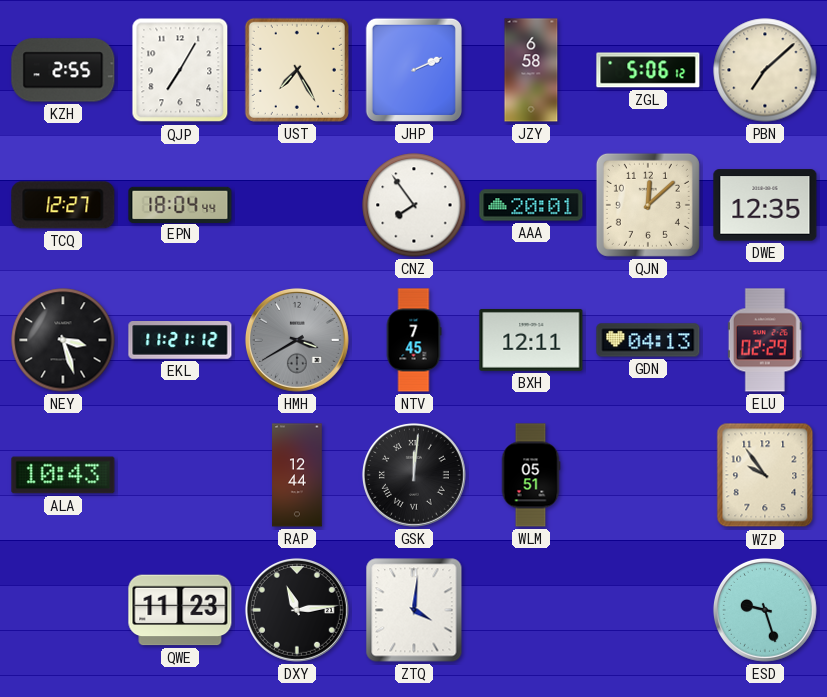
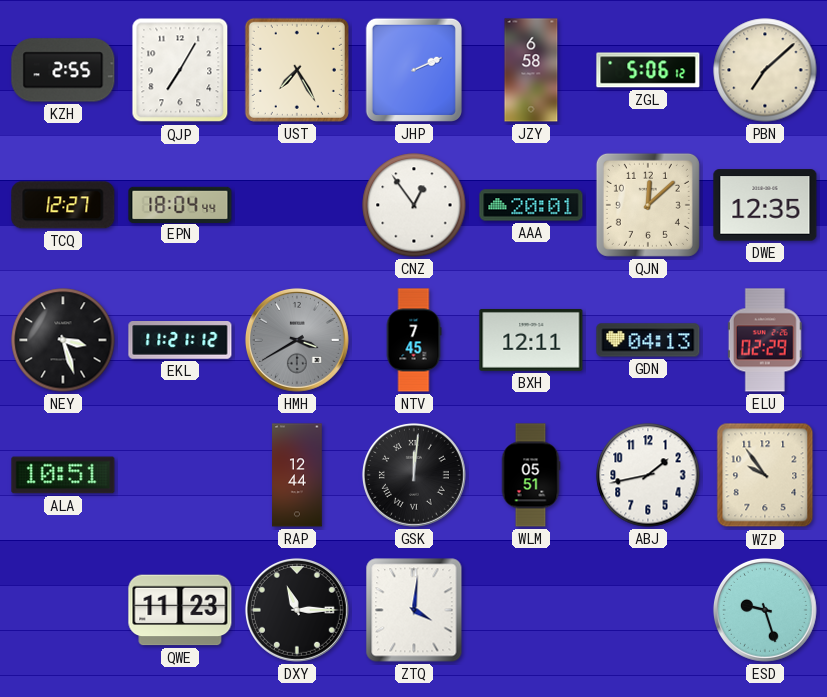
CNZ: 7:54 -> 12:54 (414, 205)
ALA: 10:43 -> 10:51 (63, 475)
ABJ: none -> 1:43 (648, 475)
DXY: 11:14 -> 11:15 (297, 610)
